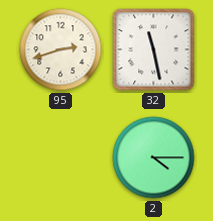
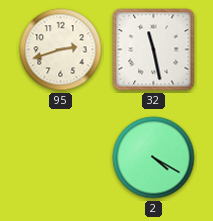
2: 4:15 -> 4:20 (154, 158)
